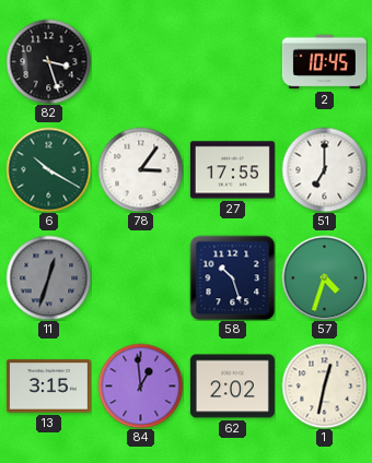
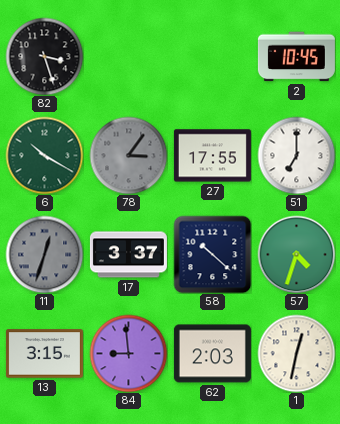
78 dial: white -> grey (128, 155)
17: none -> 3:37 (128, 255)
58: 10:27 -> 10:22 (212, 254)
84: 12:59 -> 8:59 (128, 353)
62: 2:02 -> 2:03 (212, 354)
